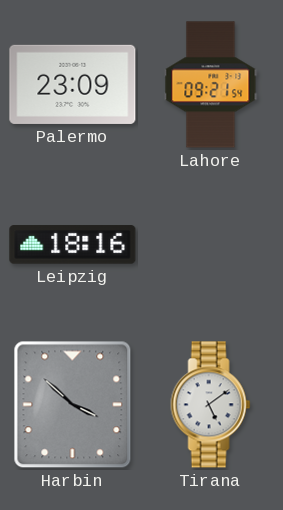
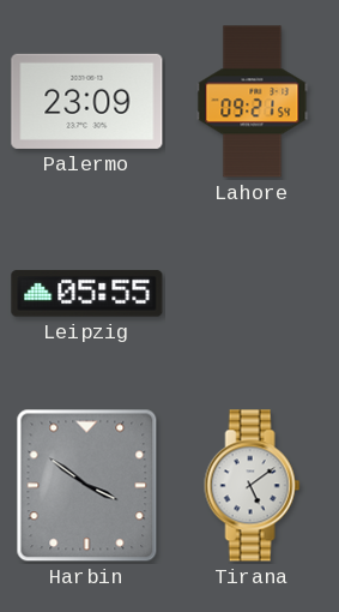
Leipzig: 18:16 -> 05:55 (87, 294)
Harbin: 3:52 -> 3:51 (87, 486)
